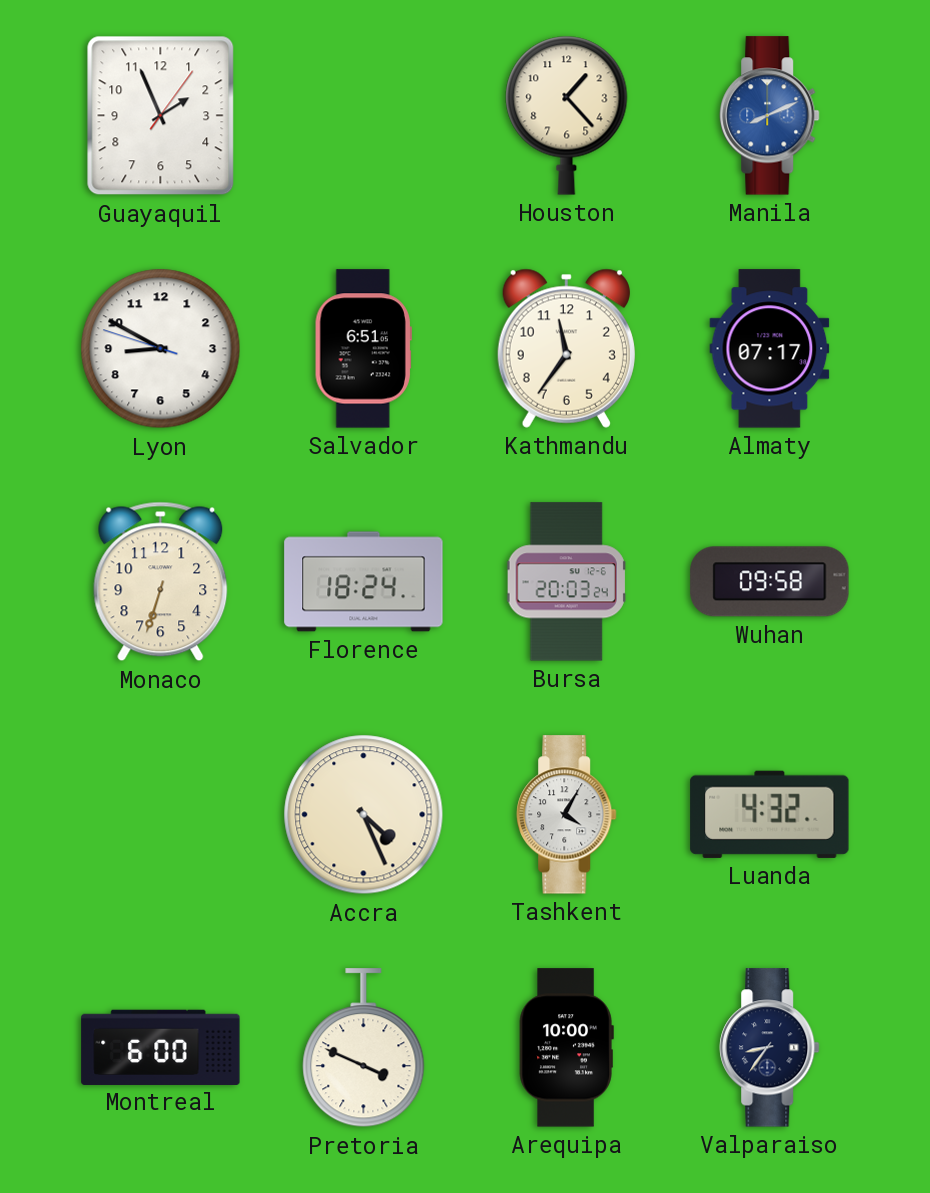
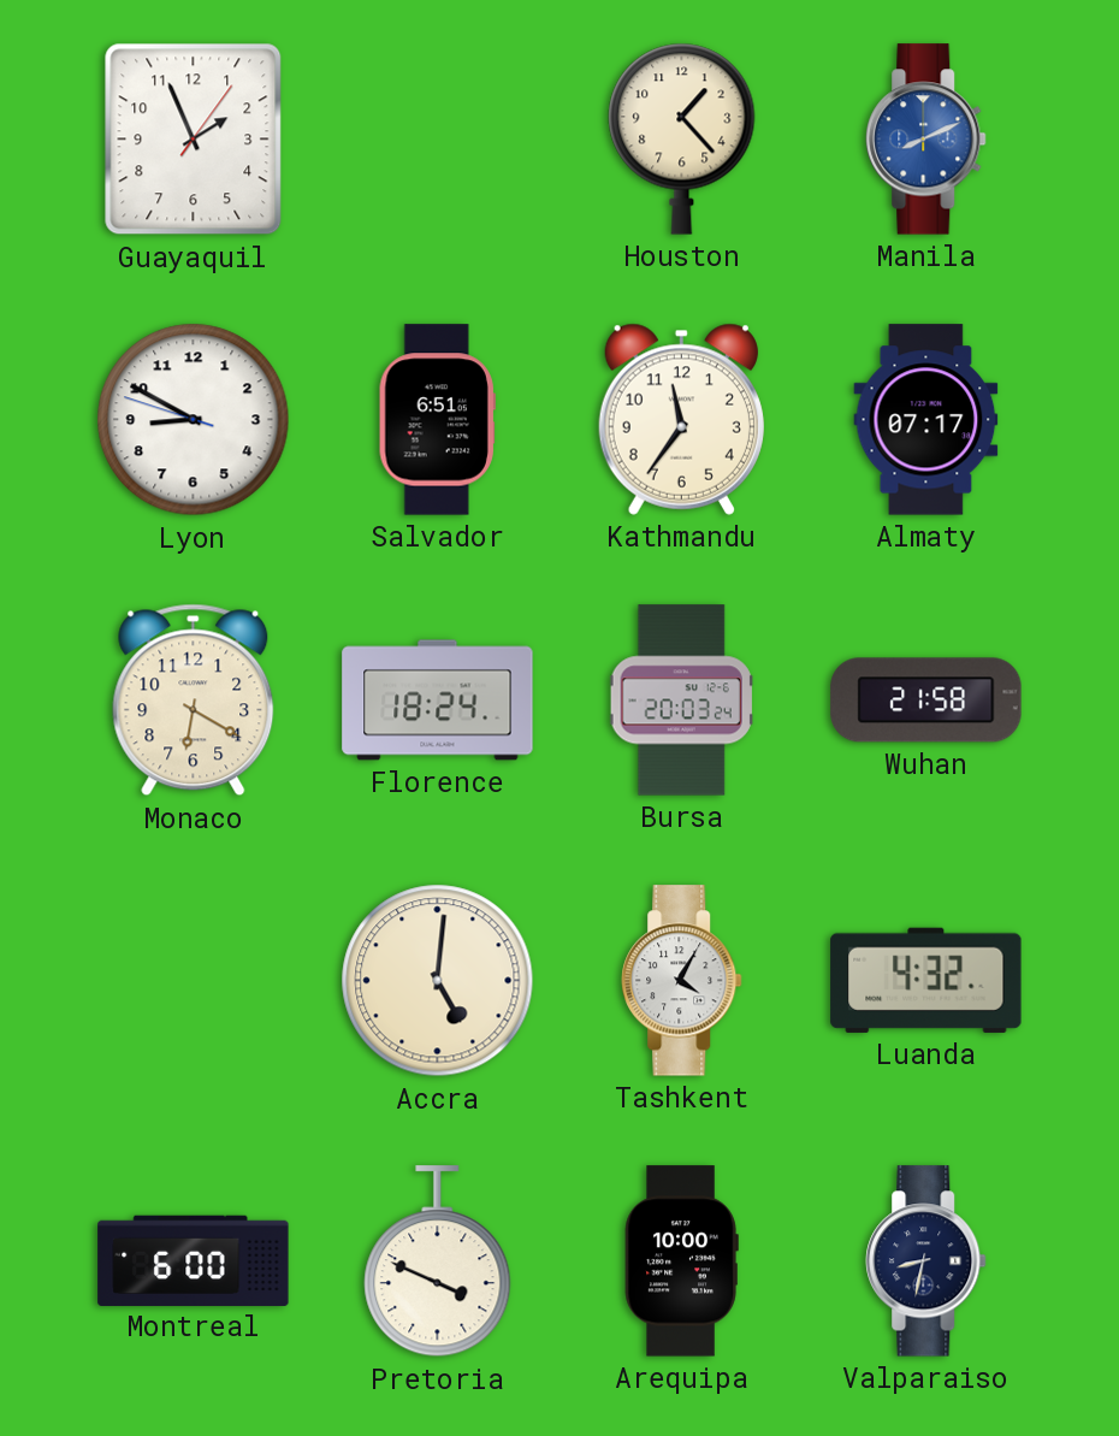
Monaco: 6:33 -> 6:20 (194, 701)
Wuhan: 09:58 -> 21:58 (926, 701)
Accra: 4:26 -> 5:01 (438, 981)
Valparaiso: 8:36 -> 8:32 (926, 1261)
